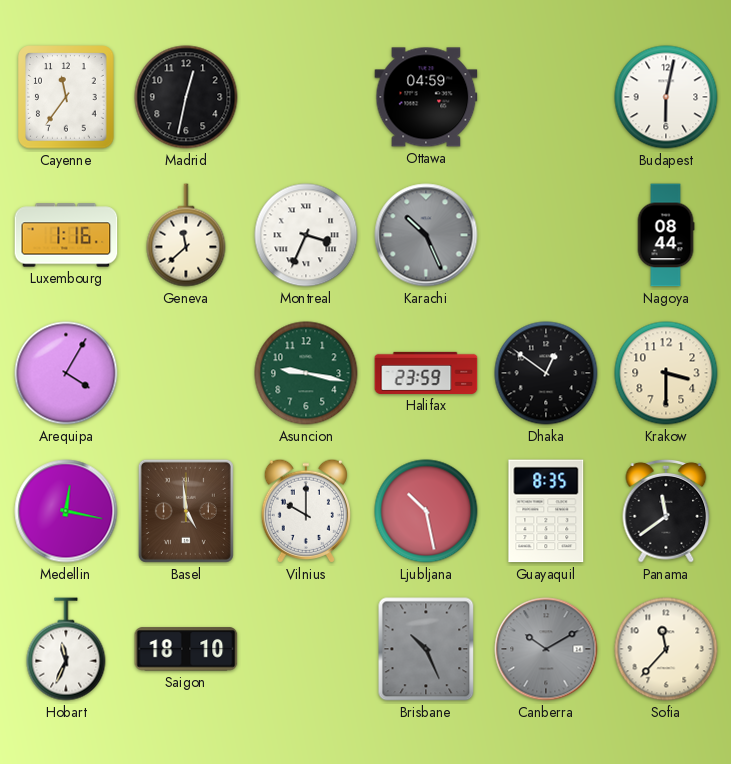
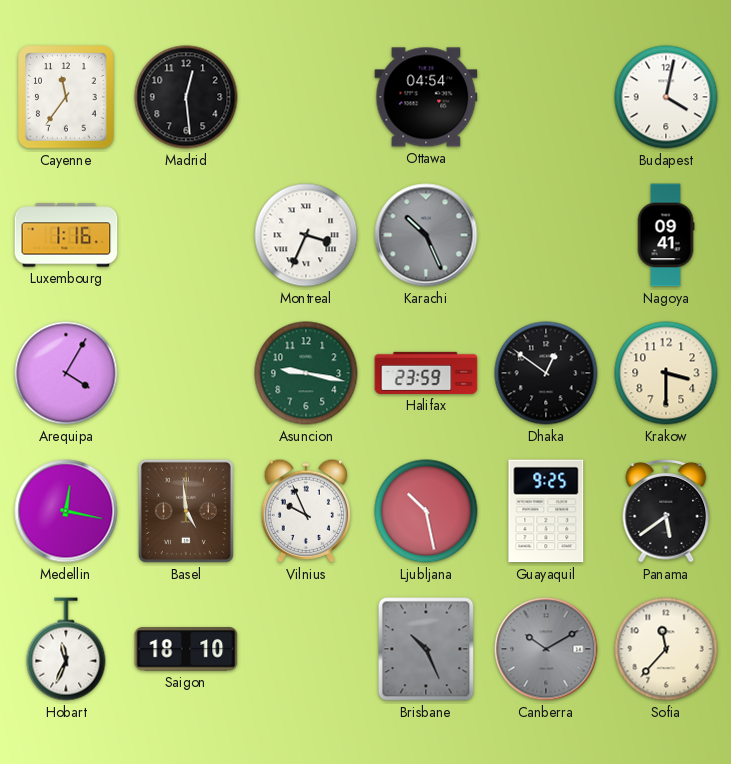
Madrid: 12:32 -> 12:29 (186, 97)
Ottawa: 04:59 -> 04:54 (426, 97)
Budapest: 6:02 -> 4:02 (666, 97)
Geneva: 11:38 -> none (186, 235)
Nagoya: 08:44 -> 09:41 (666, 235)
Vilnius: 10:00 -> 9:56 (306, 511)
Guayaquil: 8:35 -> 9:25 (546, 511)
Panama: 11:39 -> 5:39 (666, 511)
